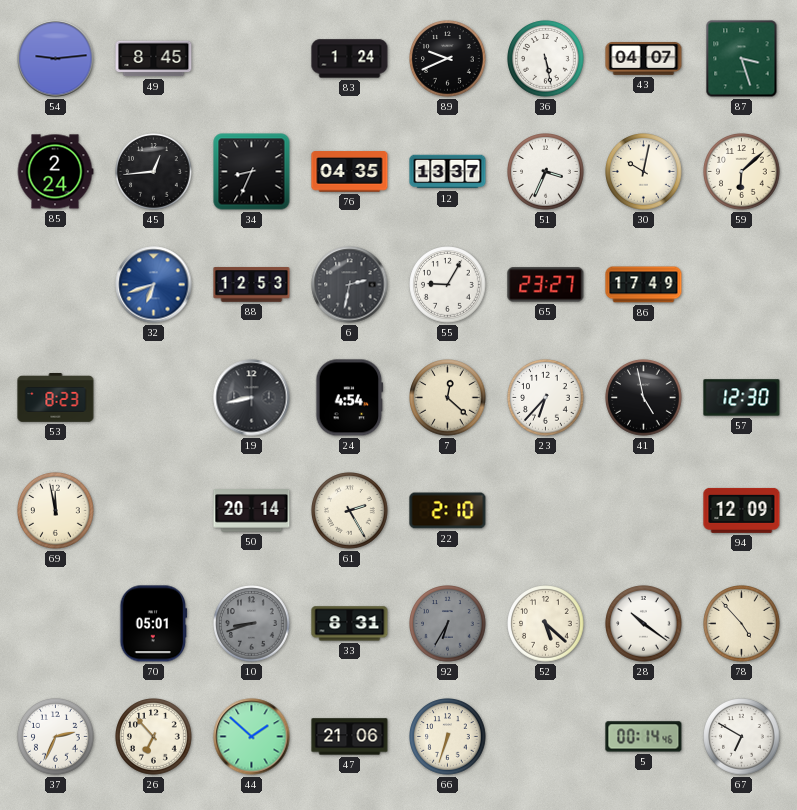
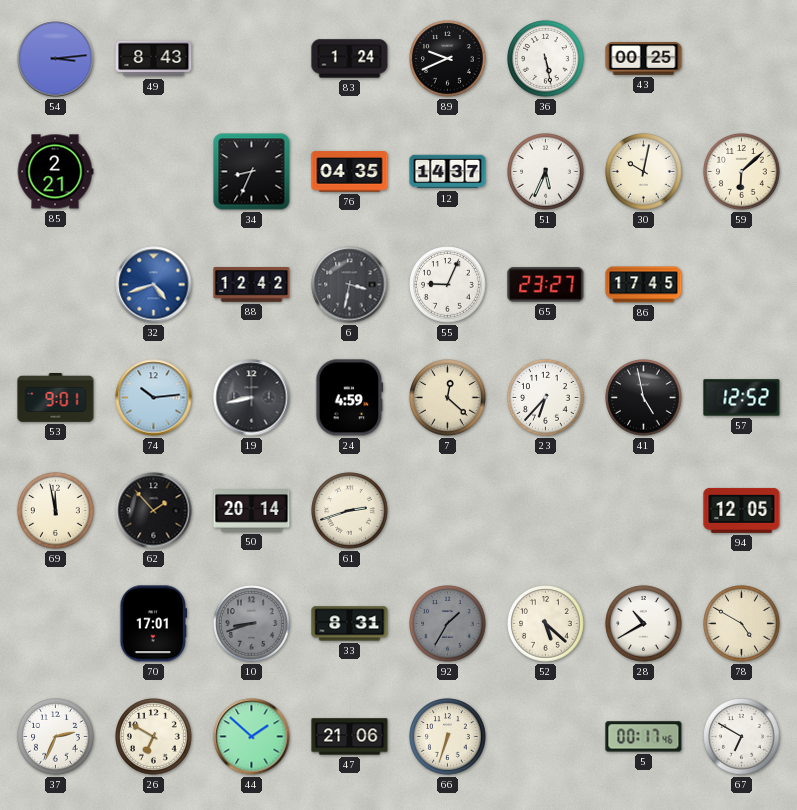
54: 9:14 -> 3:14 (56, 59)
49: 8:45 -> 8:43 (154, 59)
43: 04:07 -> 00:25 (644, 59)
87: 3:27 -> none (742, 59)
85: 2:24 -> 2:21 (55, 172)
45: 12:44 -> none (154, 172)
12: 13:37 -> 14:37 (448, 172)
51: 3:34 -> 5:34 (546, 172)
32: 6:42 -> 4:42 (154, 285)
88: 12:53 -> 12:42 (252, 285)
6: 2:32 -> 3:32 (350, 285)
55: 9:05 -> 9:04 (448, 285)
86: 17:49 -> 17:45 (644, 285)
53: 8:23 -> 9:01 (56, 398)
74: none -> 10:14 (154, 398)
24: 4:54 -> 4:59 (350, 398)
57: 12:30 -> 12:52 (742, 398)
62: none -> 1:53 (154, 511)
61: 2:25 -> 2:42 (350, 511)
22: 2:10 -> none (448, 511)
94: 12:09 -> 12:05 (742, 510)
70: 05:01 -> 17:01 (154, 624)
92: 6:35 -> 1:35 (448, 624)
28: 10:21 -> 10:40 (644, 624)
78: 4:53 -> 4:50 (742, 624)
26: 6:53 -> 6:50 (154, 737)
5: 00:14 -> 00:17 (644, 737)
